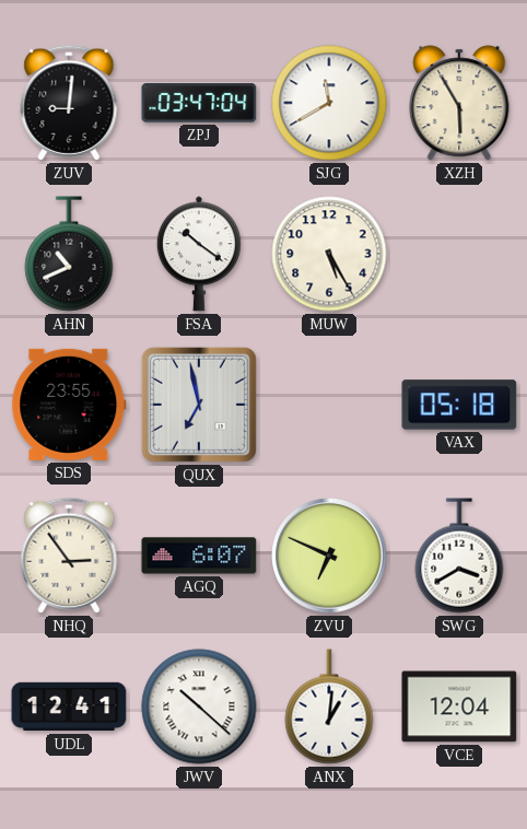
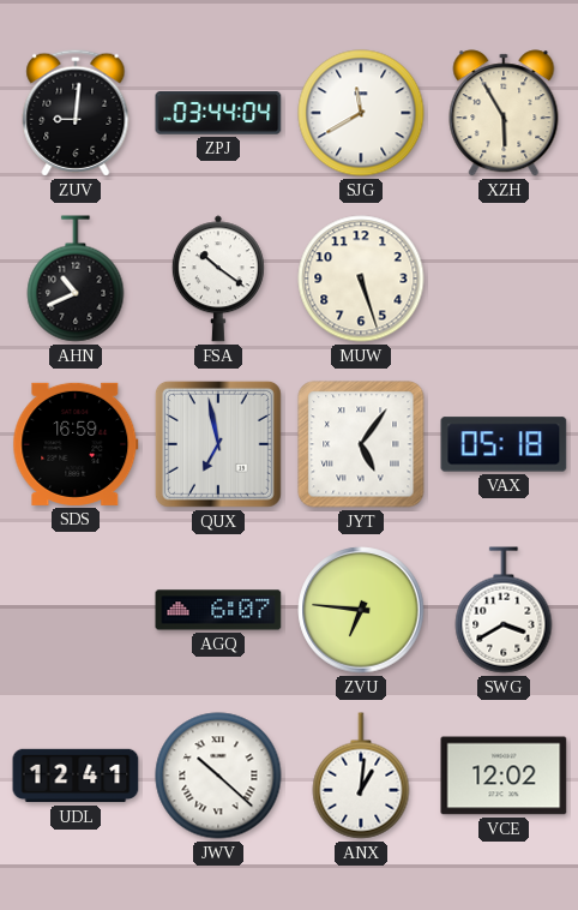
ZPJ: 03:47 -> 03:44 (218, 113)
MUW: 5:25 -> 5:27 (361, 279)
SDS: 23:55 -> 16:59 (76, 444)
JYT: none -> 5:06 (361, 444)
NHQ: 2:54 -> none (69, 556)
ZVU: 6:49 -> 6:46 (361, 610)
VCE: 12:04 -> 12:02 (504, 776)
